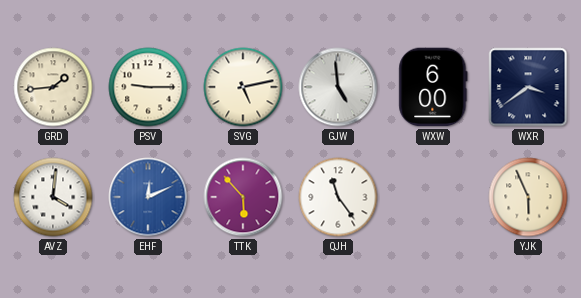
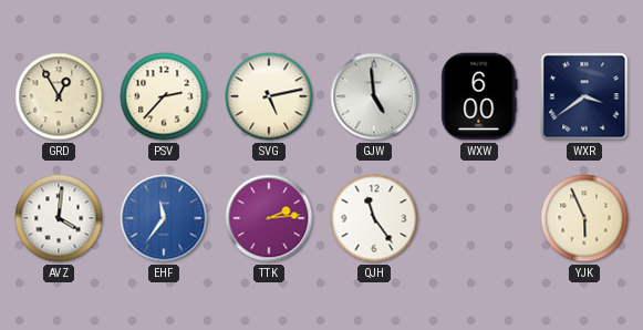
GRD: 1:44 -> 12:55 (59, 96)
PSV: 9:15 -> 2:37 (164, 96)
EHF: 12:11 -> 11:36 (164, 218)
TTK: 5:53 -> 2:14 (269, 218)
